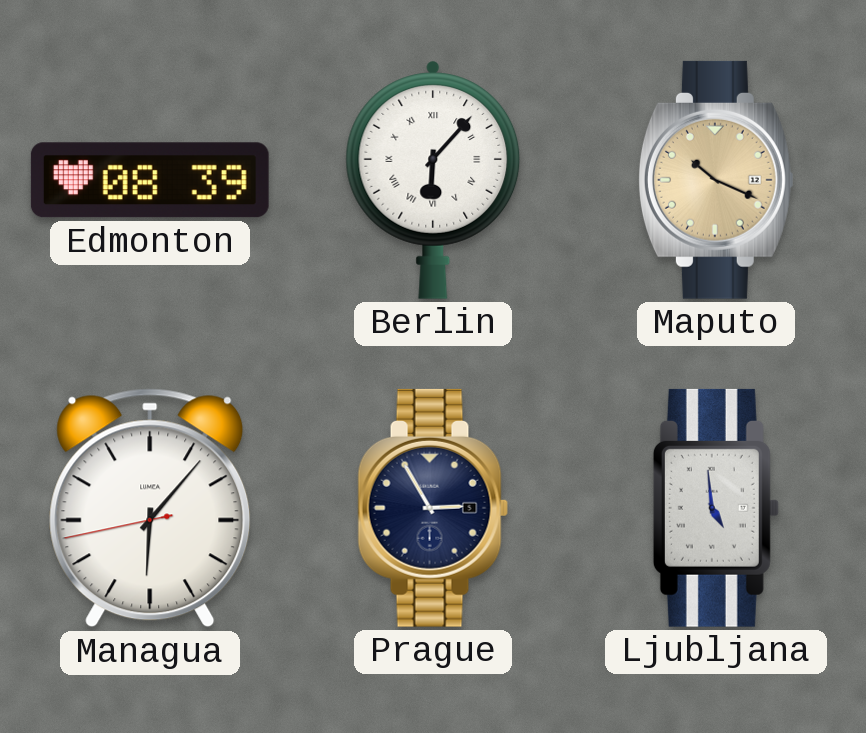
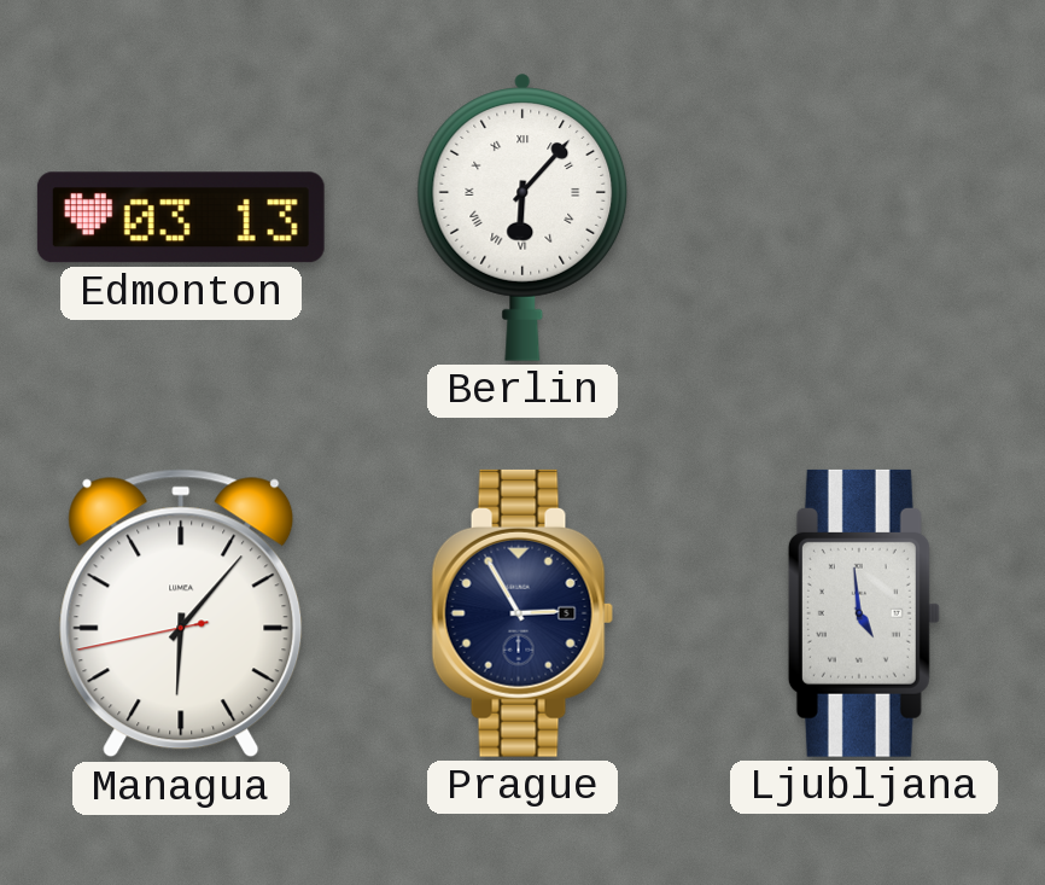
Edmonton: 08:39 -> 03:13 (181, 217)
Maputo: 10:19 -> none (716, 180)
